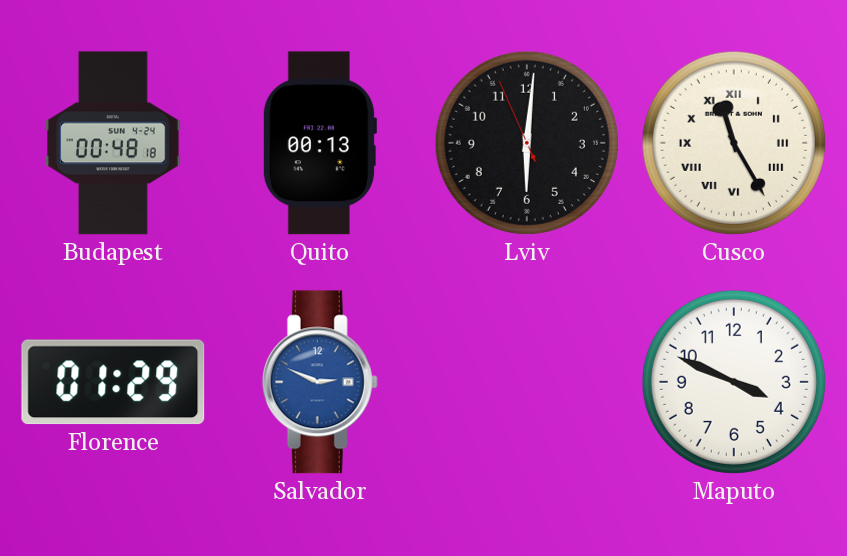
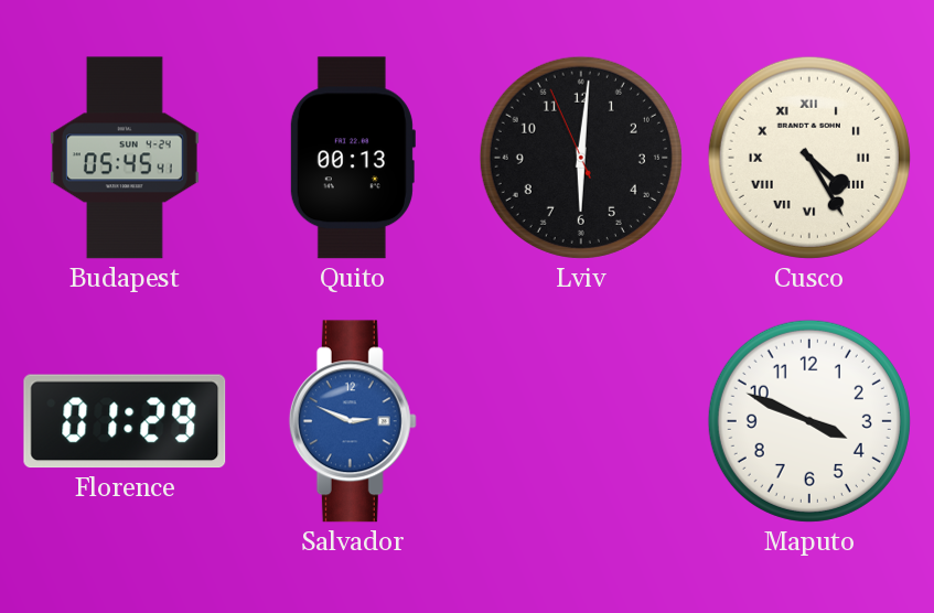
Budapest: 00:48 -> 05:45 (125, 158)
Cusco: 11:25 -> 4:25 (809, 158)
